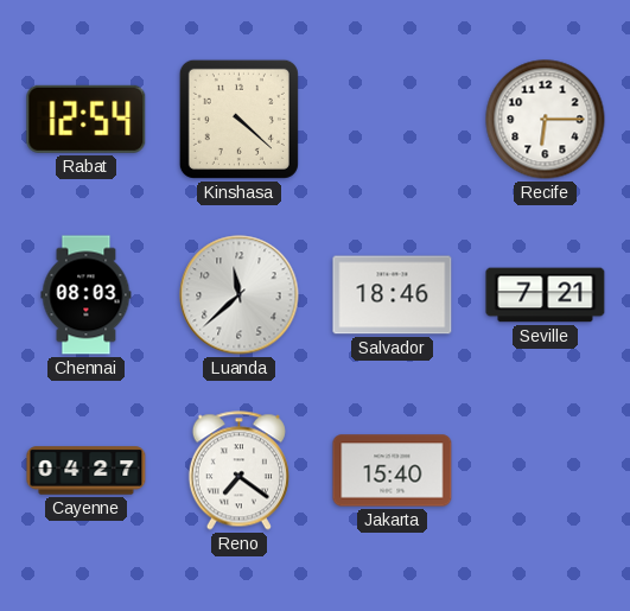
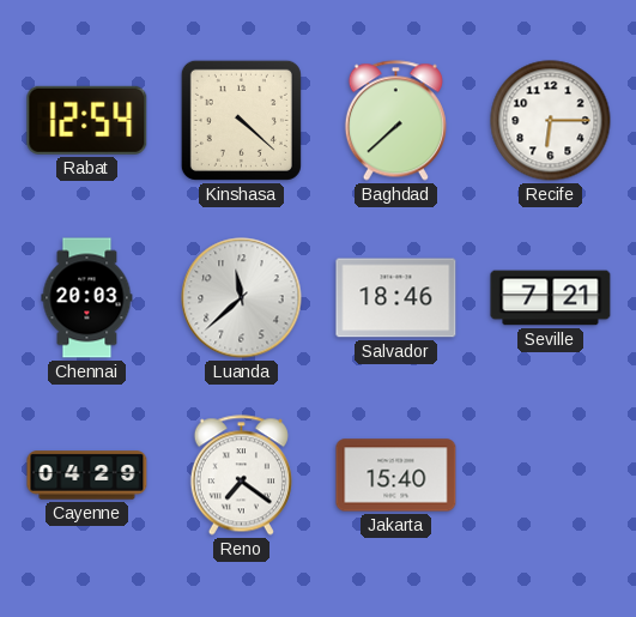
Baghdad: none -> 7:38 (395, 121)
Chennai: 08:03 -> 20:03 (87, 298)
Cayenne: 04:27 -> 04:29 (87, 476)
